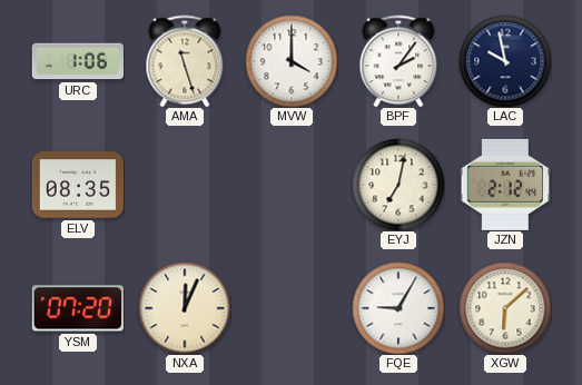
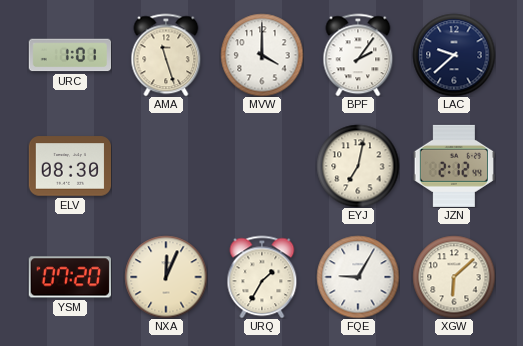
URC: 1:06 -> 1:01 (69, 55)
LAC: 9:58 -> 9:38 (454, 55)
ELV: 08:35 -> 08:30 (69, 166)
URQ: none -> 1:35 (262, 277)
